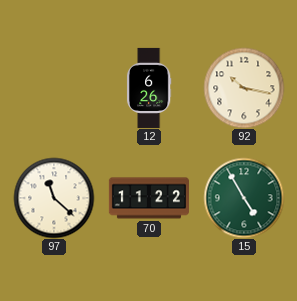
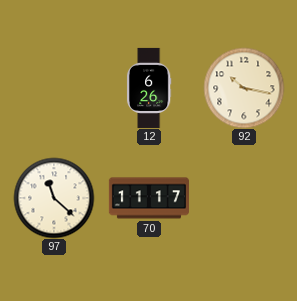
70: 11:22 -> 11:17 (149, 198)
15: 4:55 -> none (244, 198)
